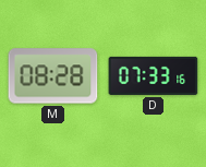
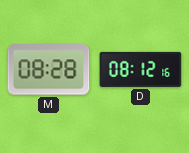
D: 07:33 -> 08:12 (141, 69)
